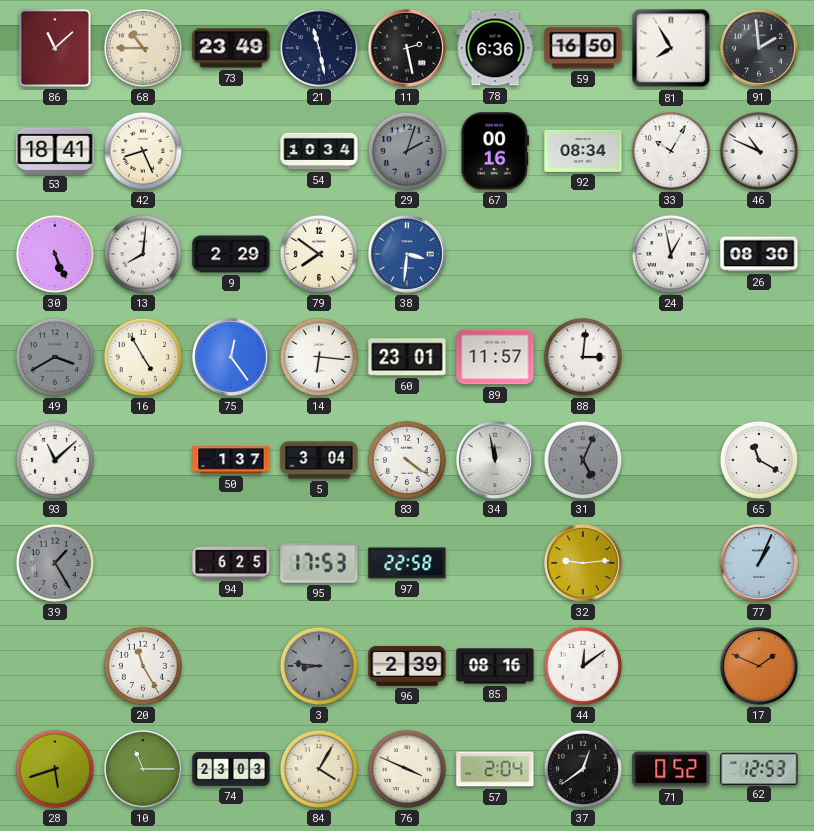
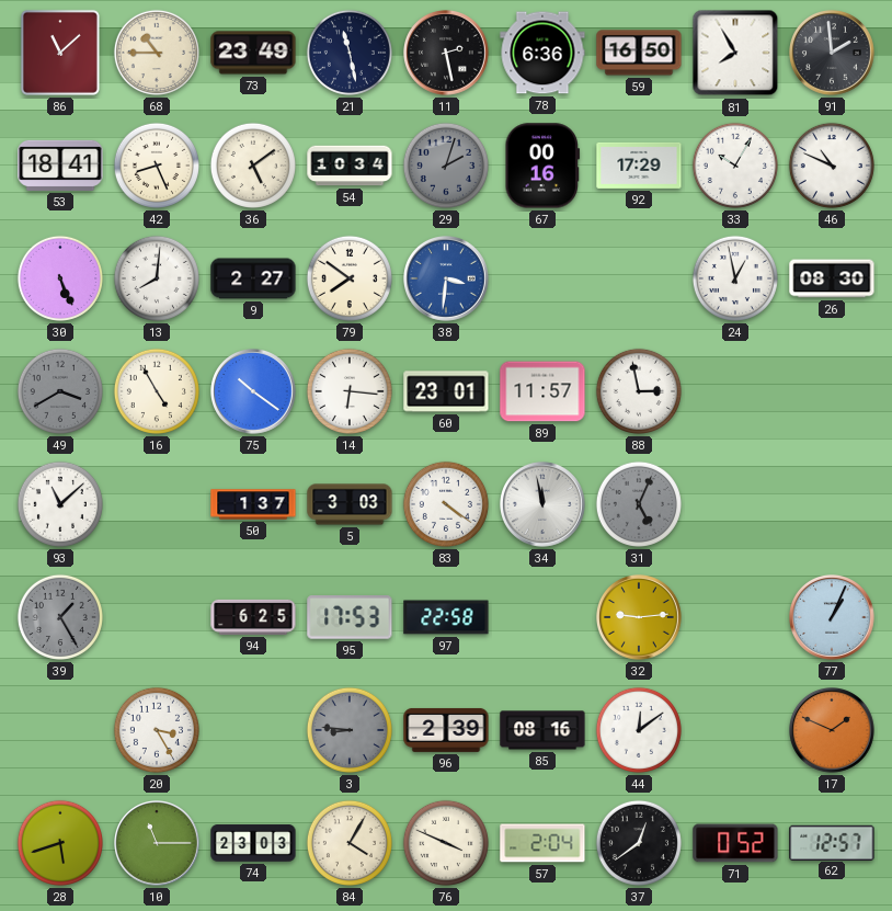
36: none -> 5:09 (253, 166)
92: 08:34 -> 17:29 (639, 166)
9: 2:29 -> 2:27 (253, 278)
75: 12:24 -> 10:21 (254, 392)
88: 3:01 -> 2:58 (639, 391)
5: 3:04 -> 3:03 (350, 504)
65: 11:20 -> none (759, 460)
20: 11:25 -> 3:25 (157, 730)
62: 12:53 -> 12:57 (832, 842)
